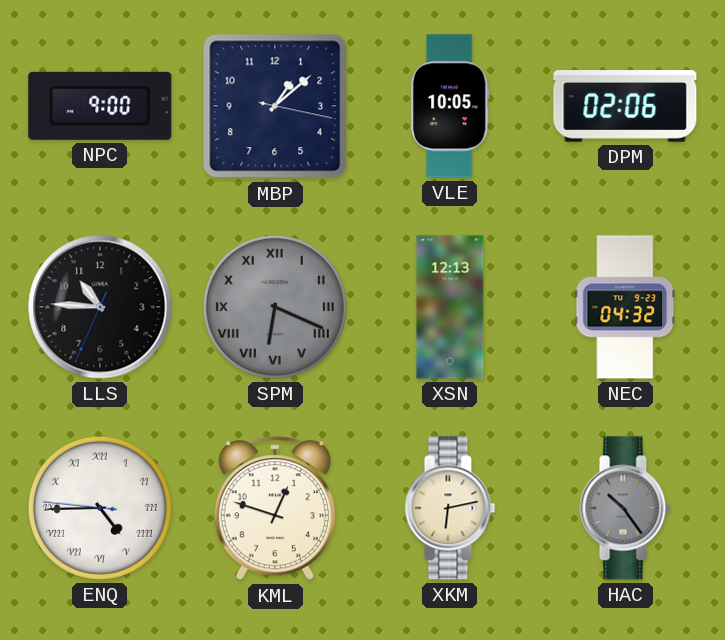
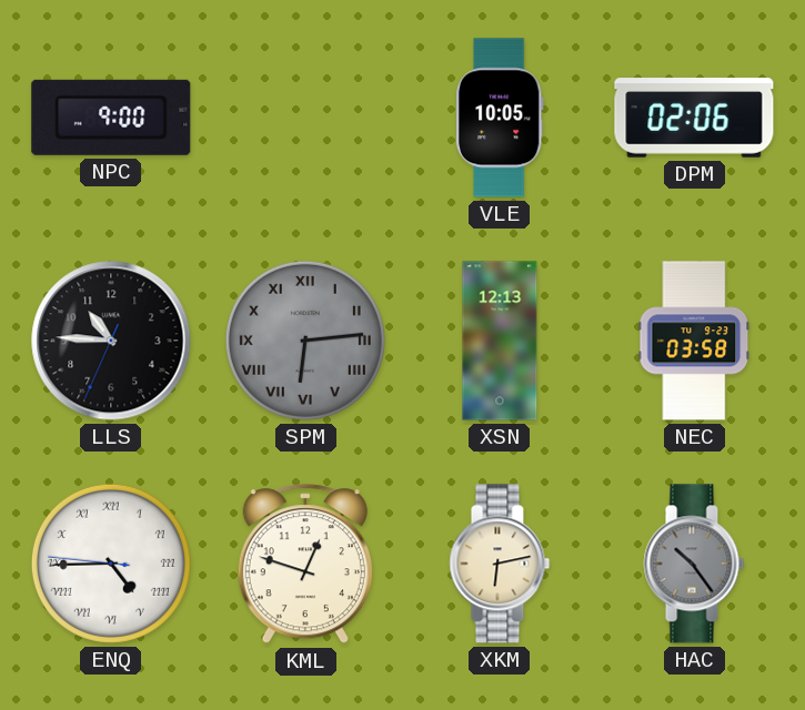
MBP: 1:08 -> none (275, 106)
SPM: 6:19 -> 6:14 (305, 341)
NEC: 04:32 -> 03:58 (694, 341)
